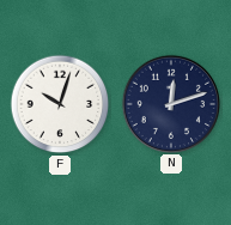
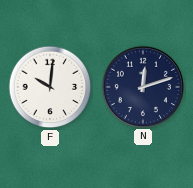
F: 10:03 -> 10:01 (50, 87)
